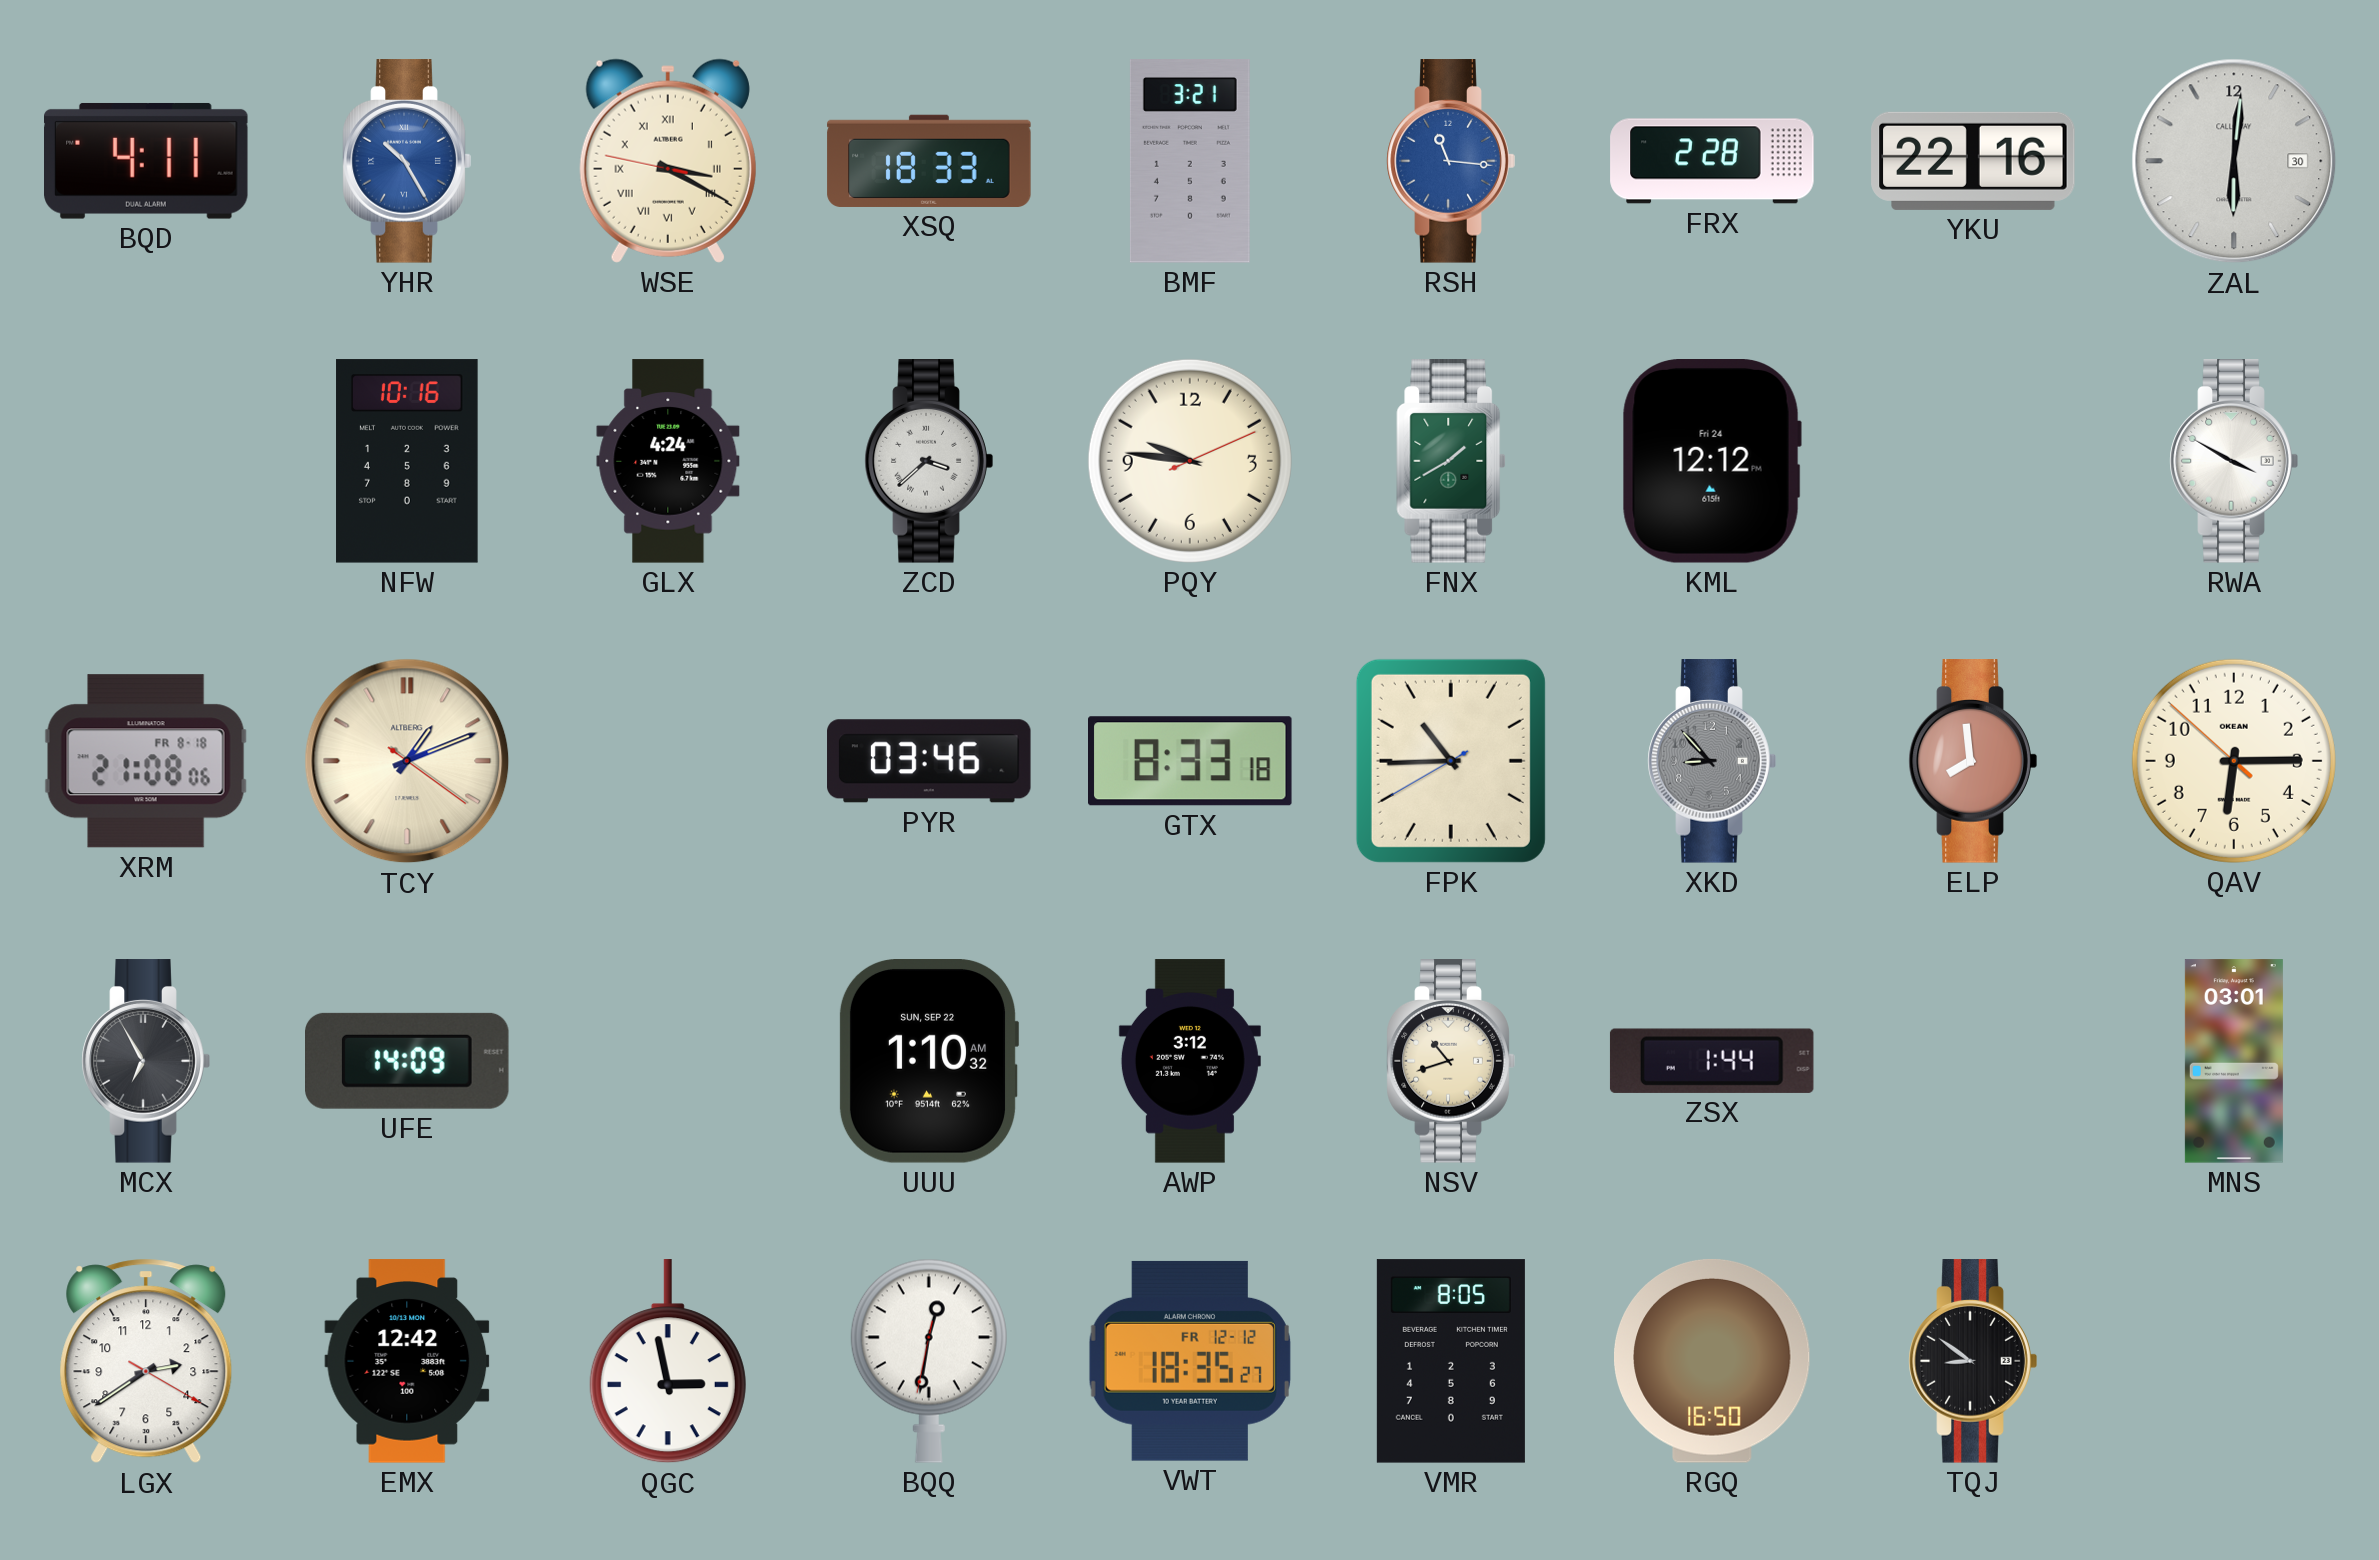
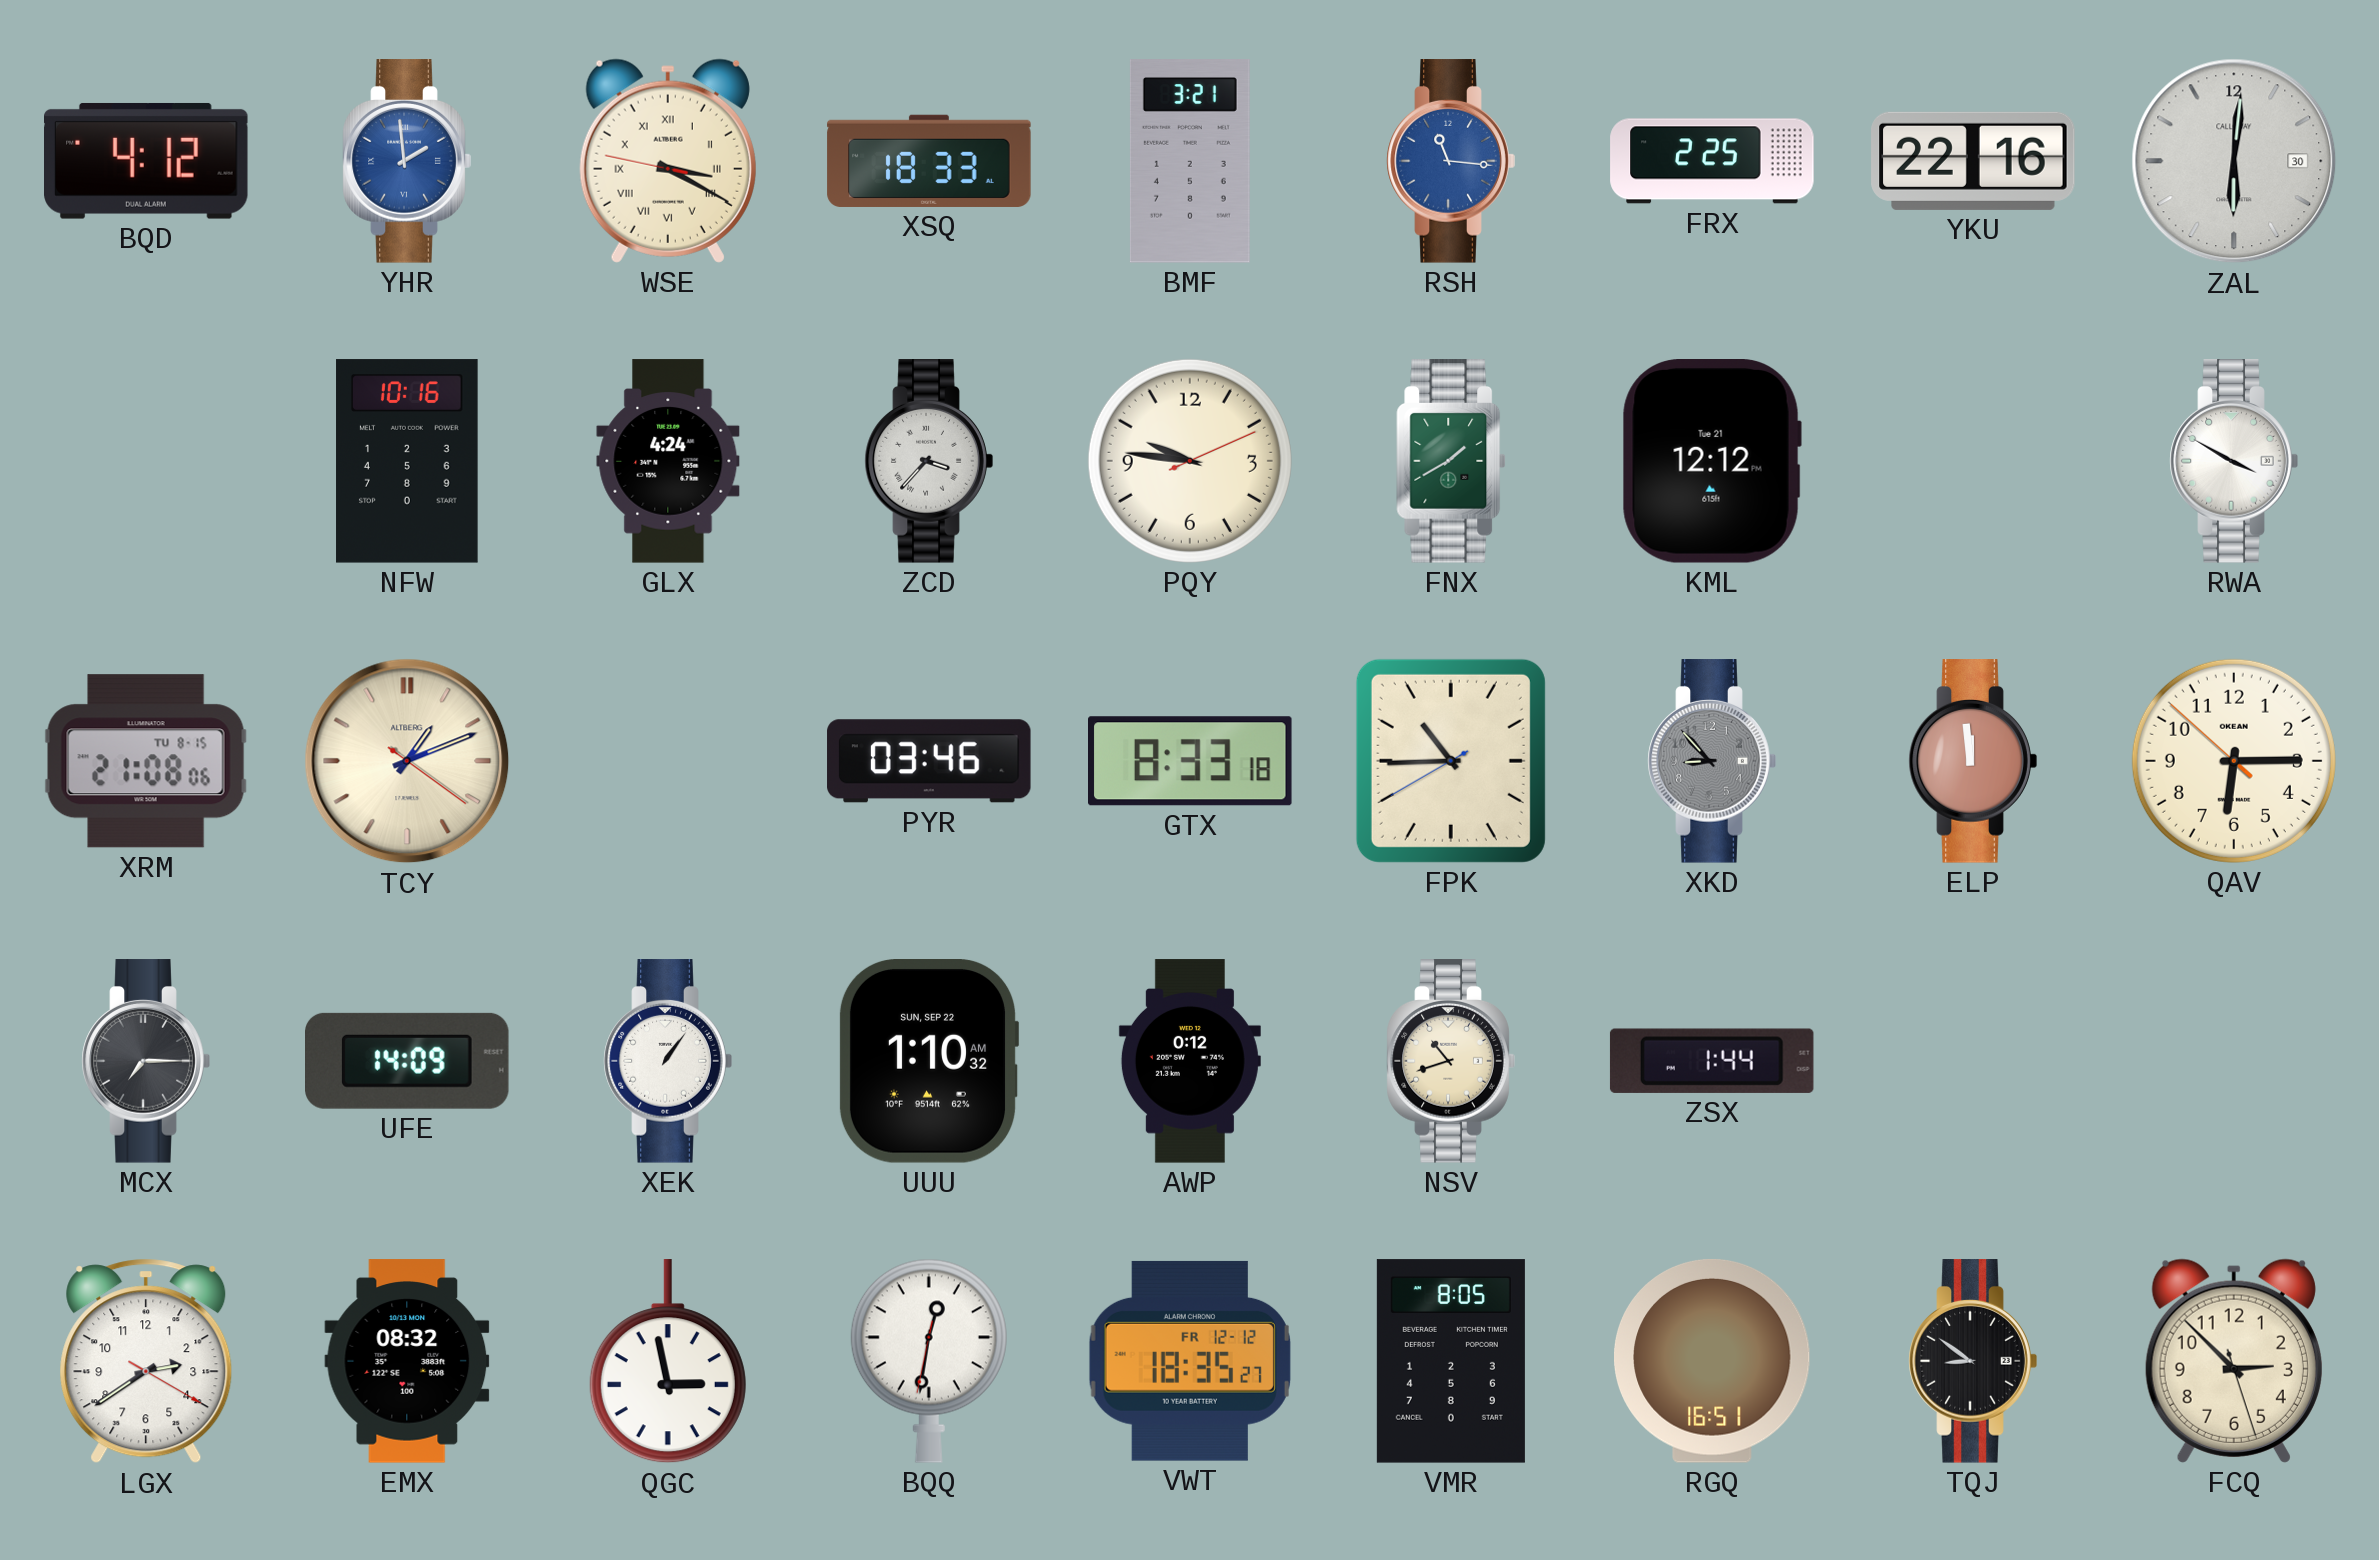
BQD: 4:11 -> 4:12 (147, 161)
YHR: 10:25 -> 1:59 (407, 161)
FRX: 2:28 -> 2:25 (1712, 161)
ZCD: 3:38 -> 3:37 (929, 461)
KML date: Fri 24 -> Tue 21 (1712, 462)
XRM date: FR 8-18 -> TU 8-15 (146, 761)
ELP: 7:59 -> 11:59 (1973, 761)
MCX: 6:55 -> 7:15 (146, 1061)
XEK: none -> 1:06 (668, 1061)
AWP: 3:12 -> 0:12 (1190, 1061)
MNS: 03:01 -> none (2234, 1061)
EMX: 12:42 -> 08:32 (407, 1361)
RGQ: 16:50 -> 16:51 (1713, 1361)
FCQ: none -> 2:52 (2234, 1361)
